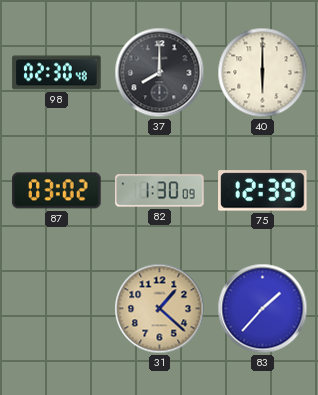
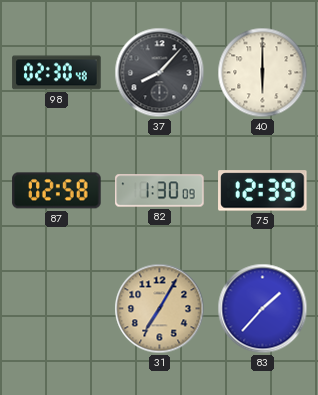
37: 8:00 -> 8:07 (160, 73)
87: 03:02 -> 02:58 (57, 191)
31: 1:22 -> 7:05 (160, 309)
